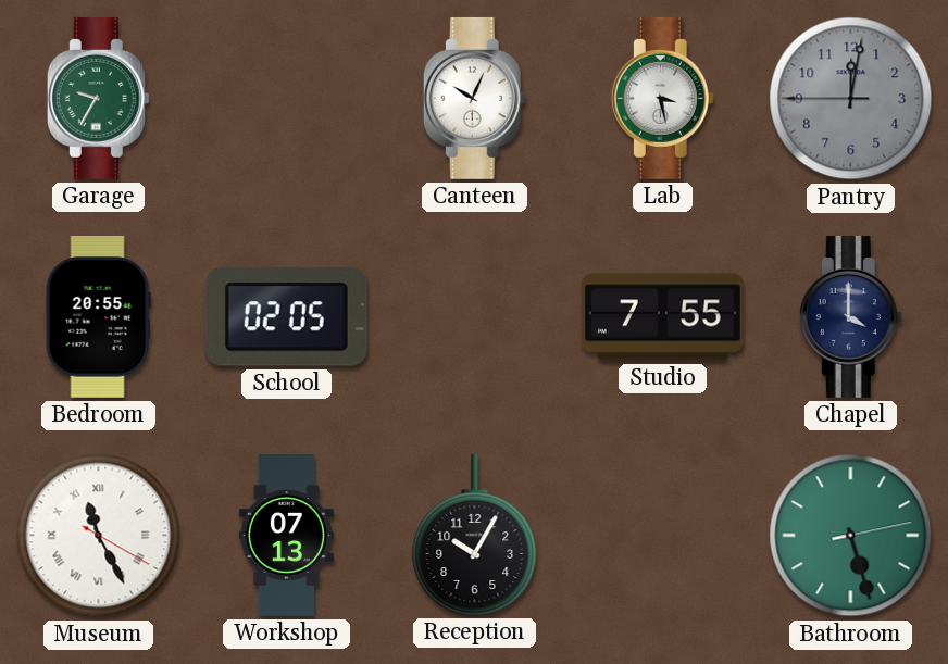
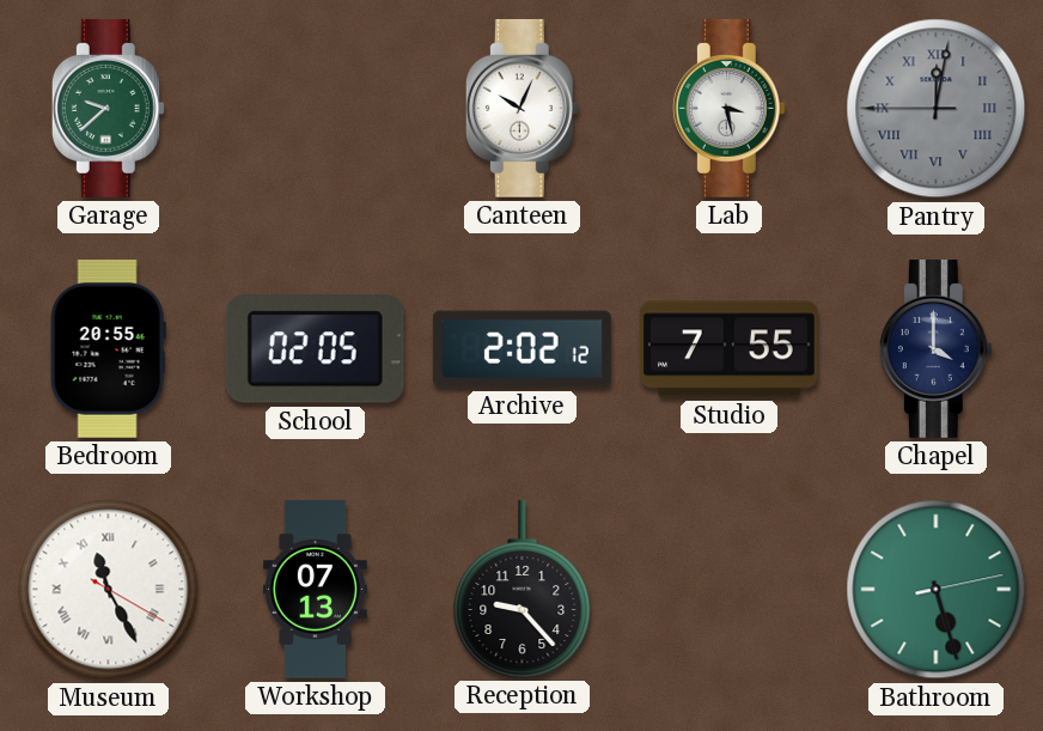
Garage: 9:35 -> 9:38 (108, 108)
Pantry numerals: Arabic -> Roman (937, 109)
Archive: none -> 2:02 (521, 349)
Reception: 10:05 -> 9:23 (523, 589)
